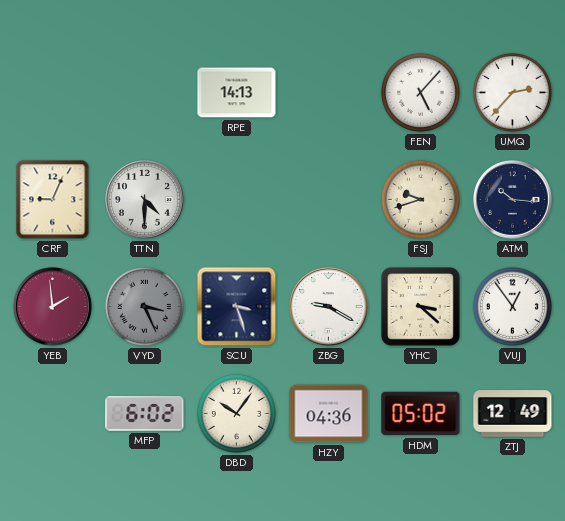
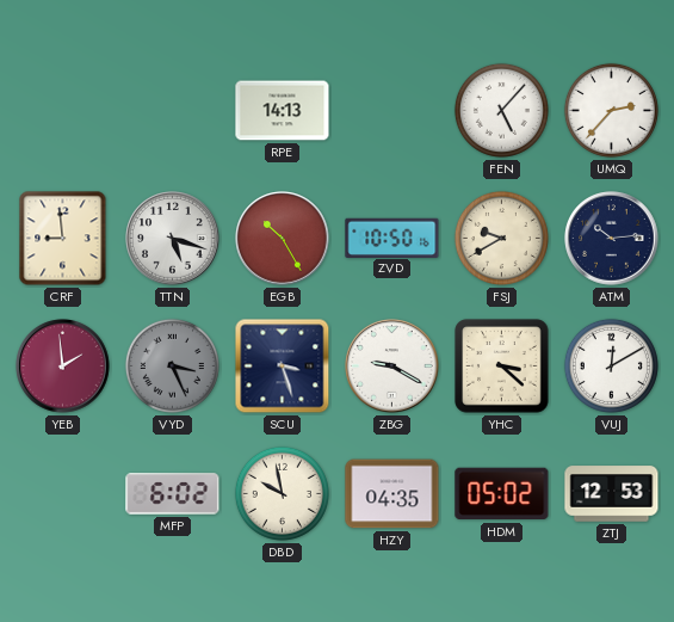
CRF: 9:04 -> 8:59 (63, 239)
TTN: 4:30 -> 5:18 (173, 239)
EGB: none -> 10:25 (283, 239)
ZVD: none -> 10:50 (392, 238)
FSJ: 9:42 -> 9:40 (501, 238)
ATM: 10:16 -> 10:14 (612, 239)
VUJ: 12:54 -> 12:10 (611, 365)
DBD: 10:06 -> 9:58 (282, 493)
HZY: 04:36 -> 04:35 (392, 494)
ZTJ: 12:49 -> 12:53 (612, 494)
